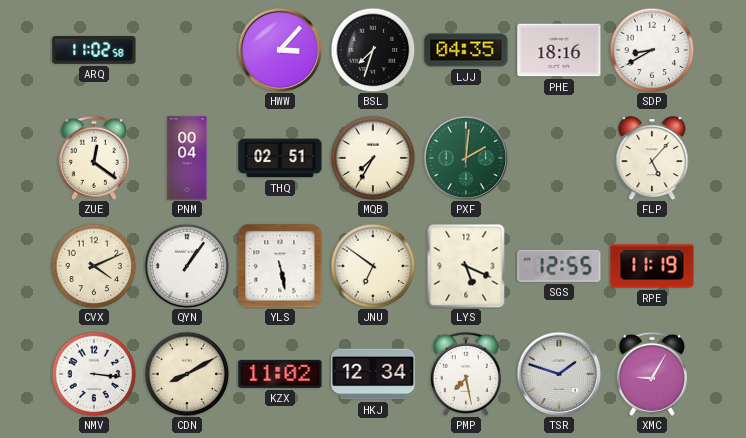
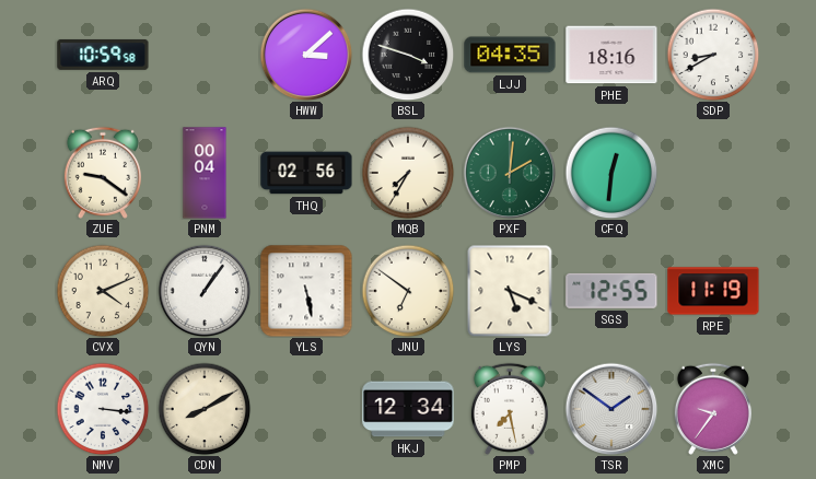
ARQ: 11:02 -> 10:59 (103, 55)
HWW: 3:07 -> 3:08 (306, 55)
BSL: 7:33 -> 3:48 (408, 55)
ZUE: 12:21 -> 9:21 (103, 173)
THQ: 02:51 -> 02:56 (306, 173)
CFQ: none -> 12:31 (611, 173)
FLP: 5:07 -> none (652, 158)
KZX: 11:02 -> none (280, 374)
TSR: 1:48 -> 1:51 (611, 409)
XMC: 9:05 -> 9:36 (713, 409)
